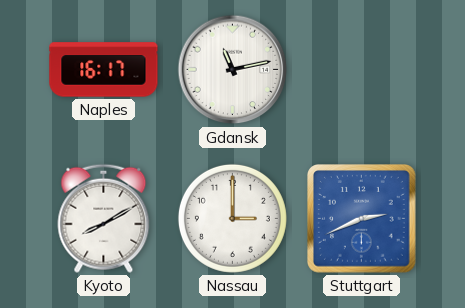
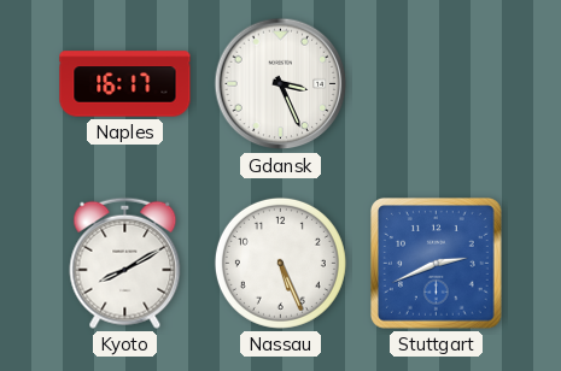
Gdansk: 11:13 -> 3:26 (281, 84)
Nassau: 3:00 -> 5:26 (280, 263)
